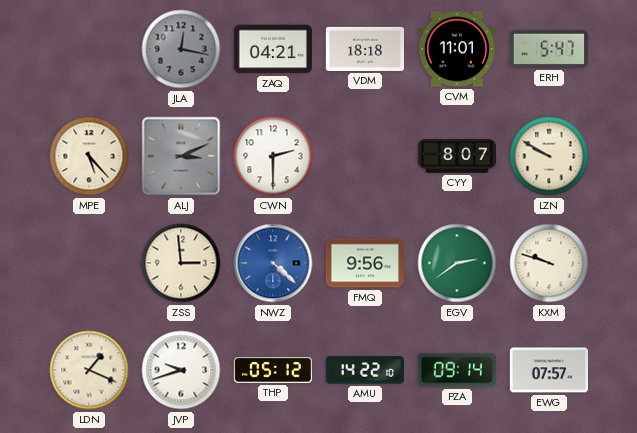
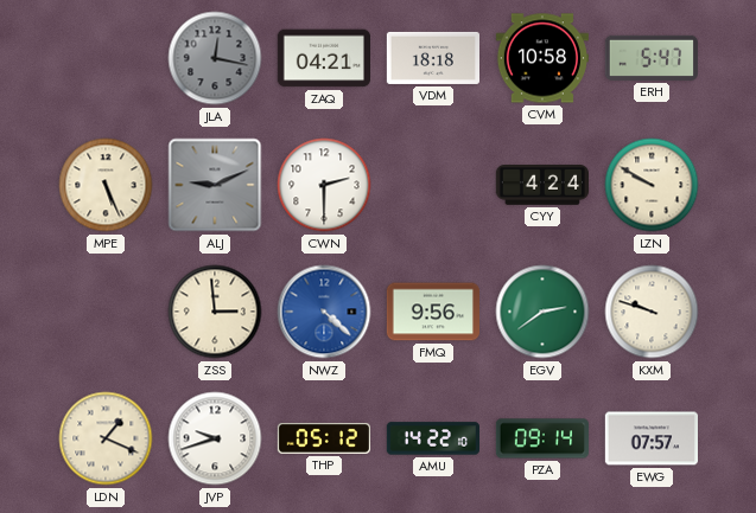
CVM: 11:01 -> 10:58 (541, 58)
MPE: 5:23 -> 5:26 (106, 185)
ALJ: 3:11 -> 9:11 (215, 185)
CYY: 8:07 -> 4:24 (541, 186)
